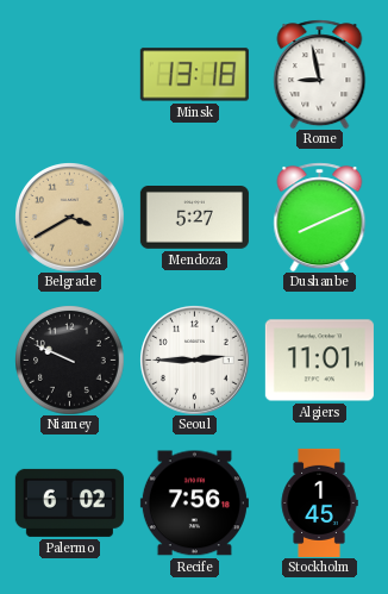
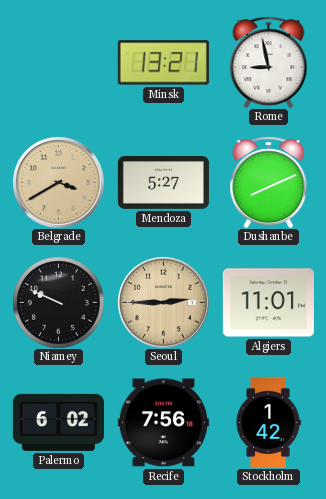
Minsk: 13:18 -> 13:21 (163, 63)
Seoul dial: white -> champagne (164, 303)
Stockholm: 1:45 -> 1:42 (268, 422)
